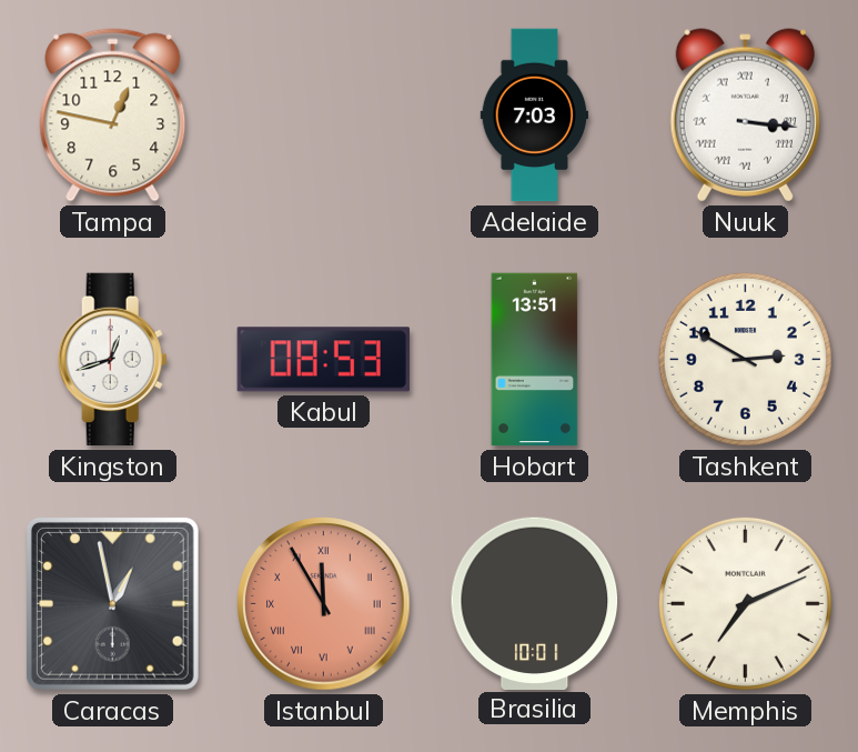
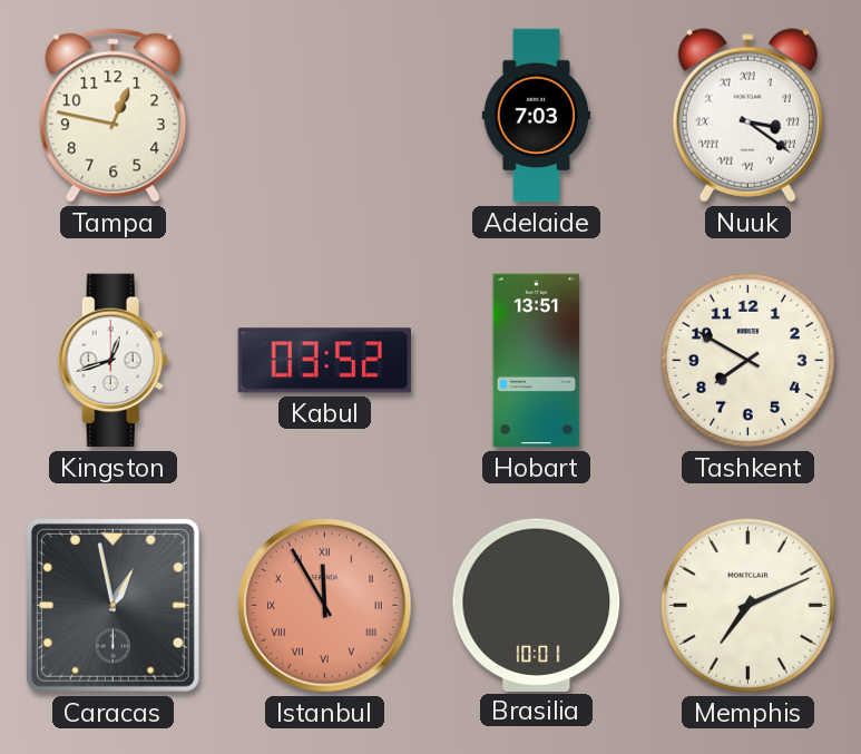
Nuuk: 3:16 -> 3:21 (747, 116)
Kabul: 08:53 -> 03:52 (324, 361)
Tashkent: 2:50 -> 7:50 (747, 360)
